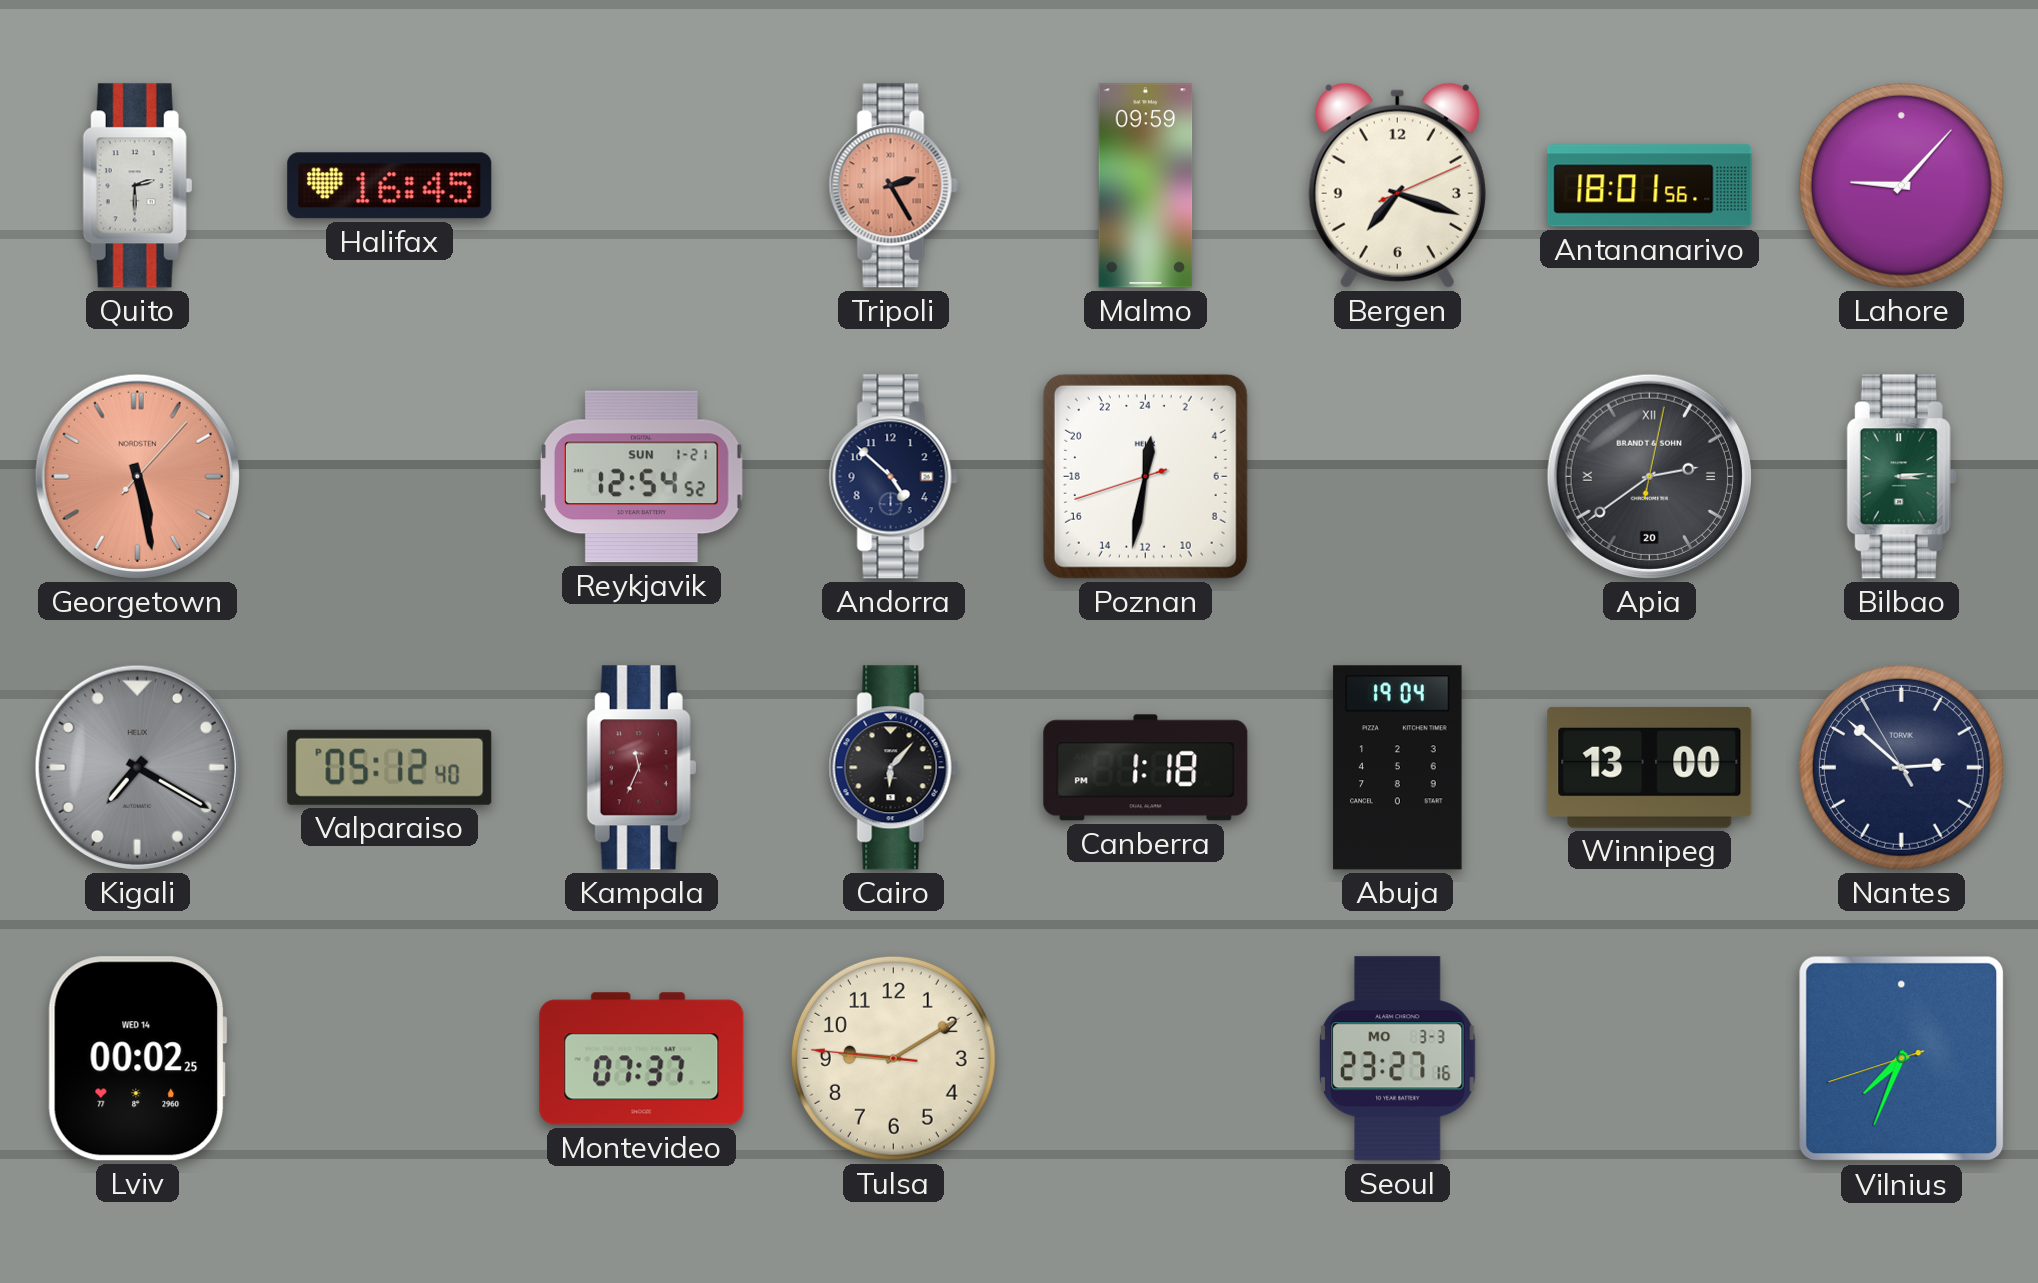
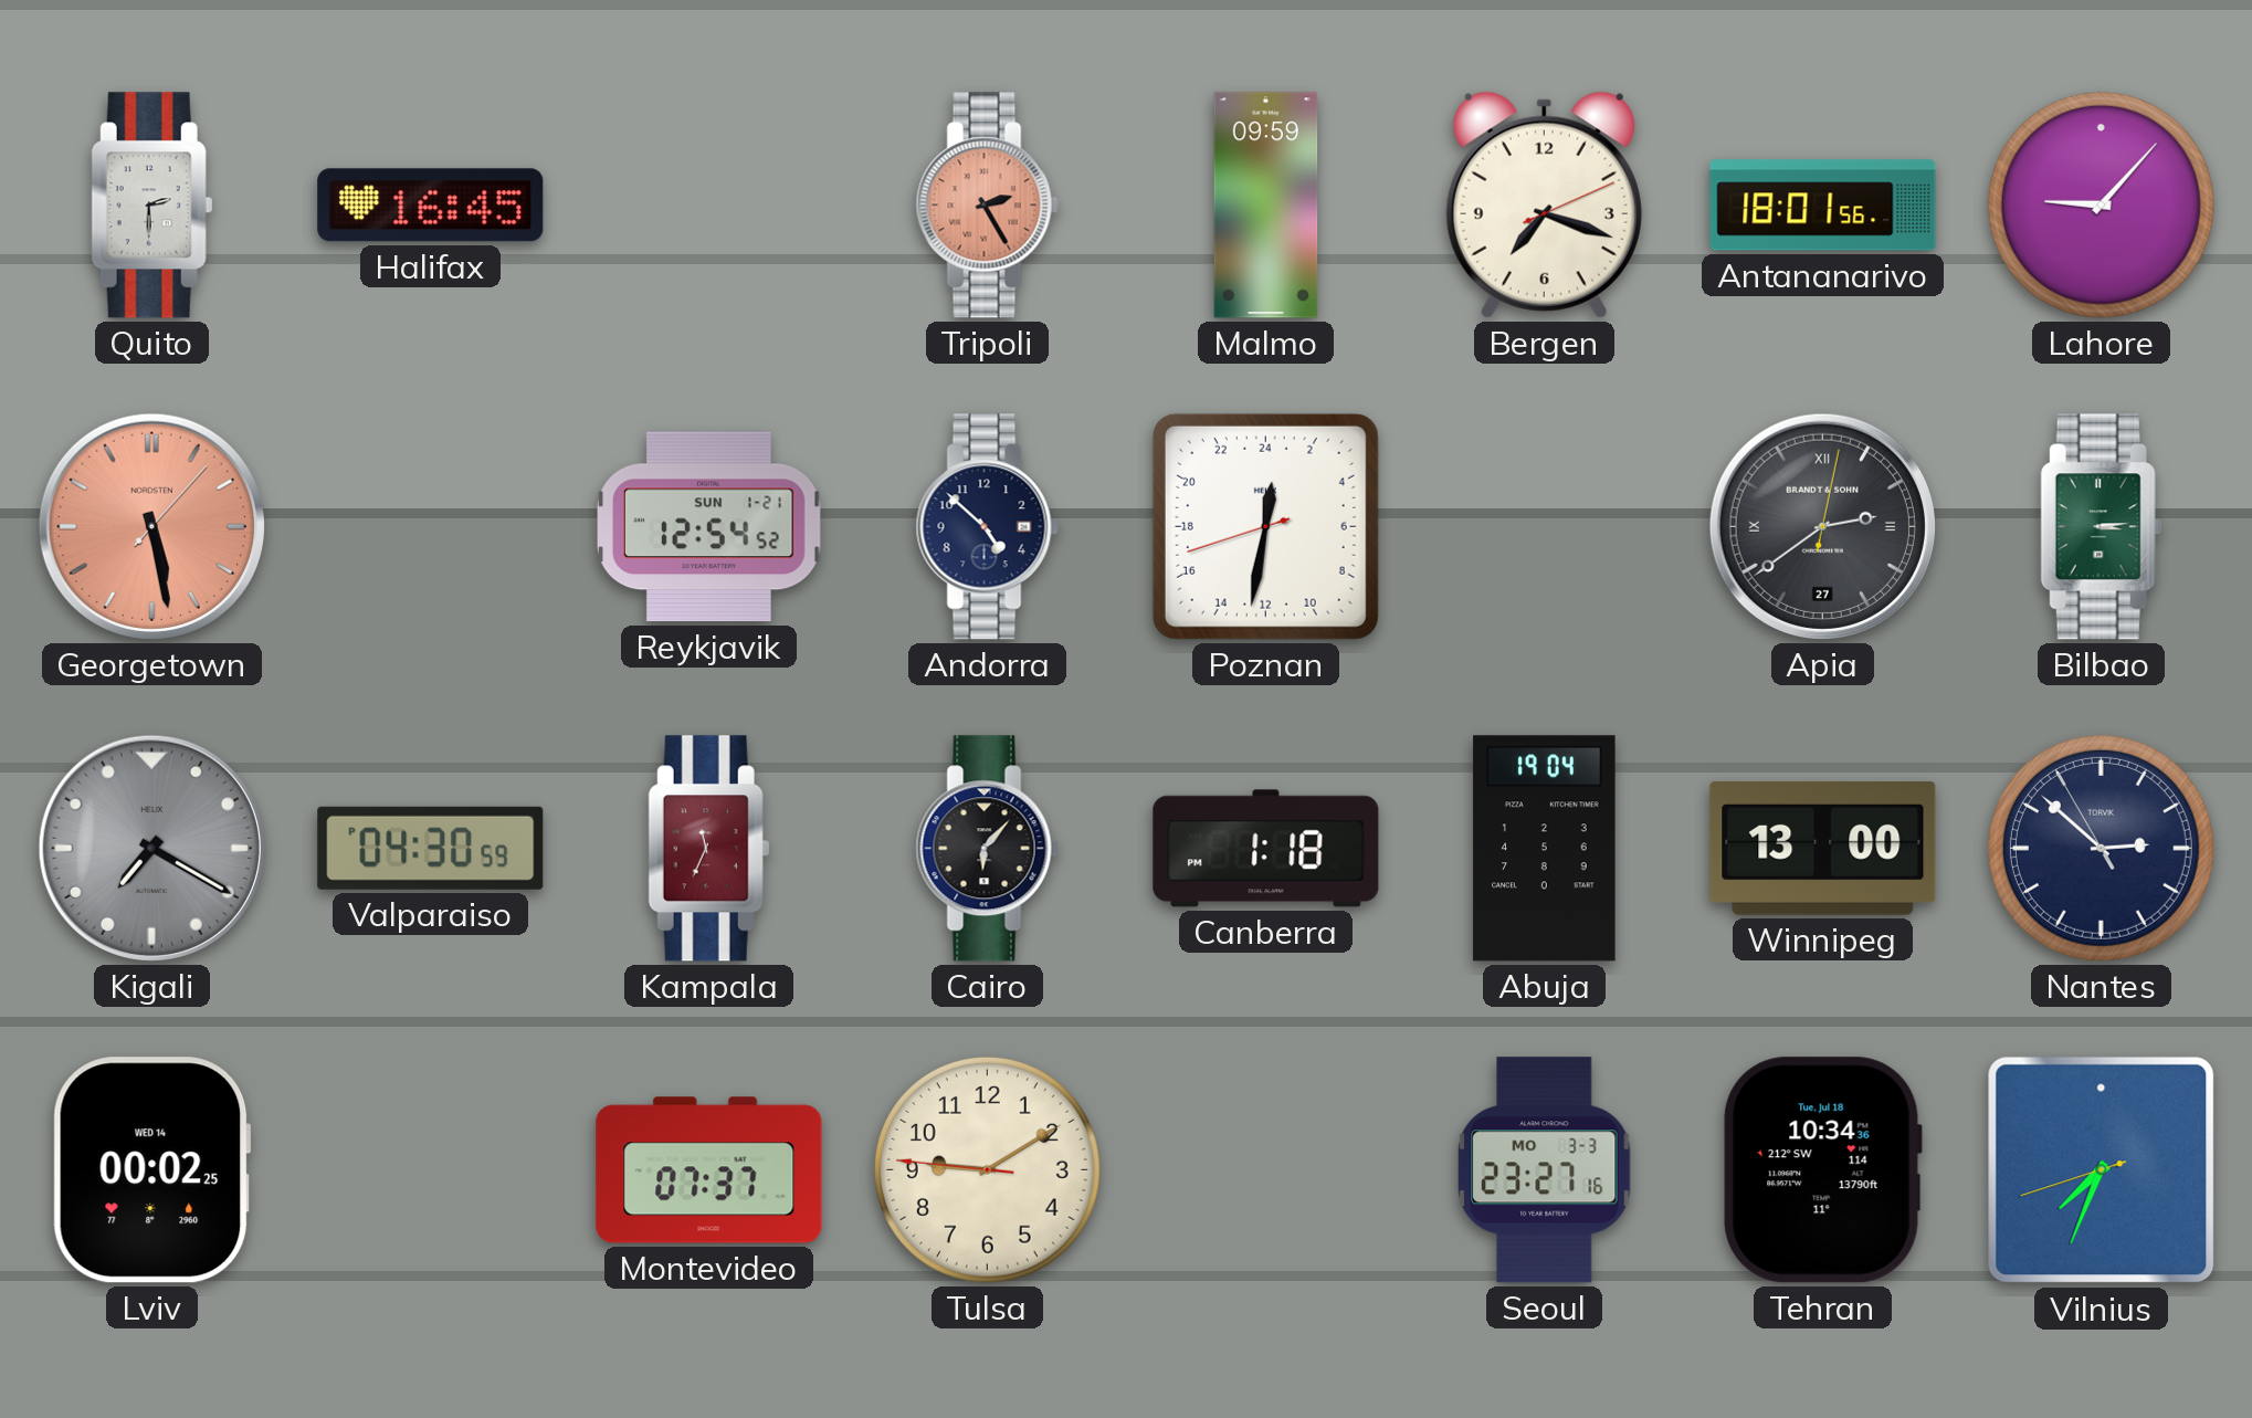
Apia date: 20 -> 27 (1822, 526)
Valparaiso: 05:12 -> 04:30 (431, 848)
Tehran: none -> 10:34 (1822, 1170)
